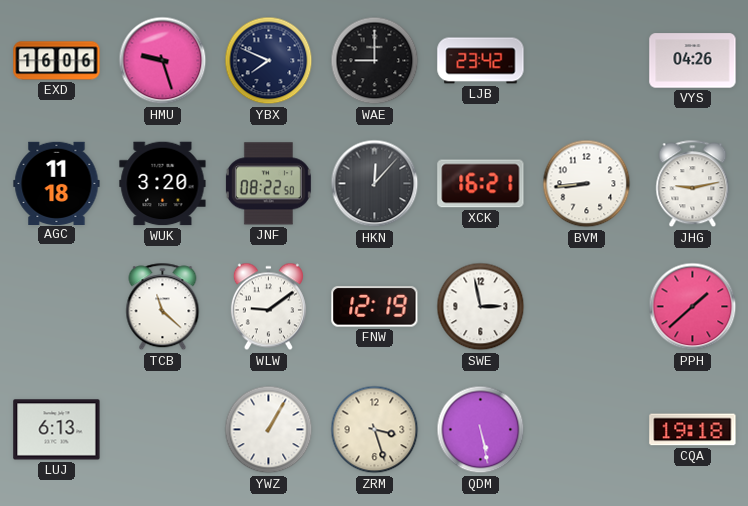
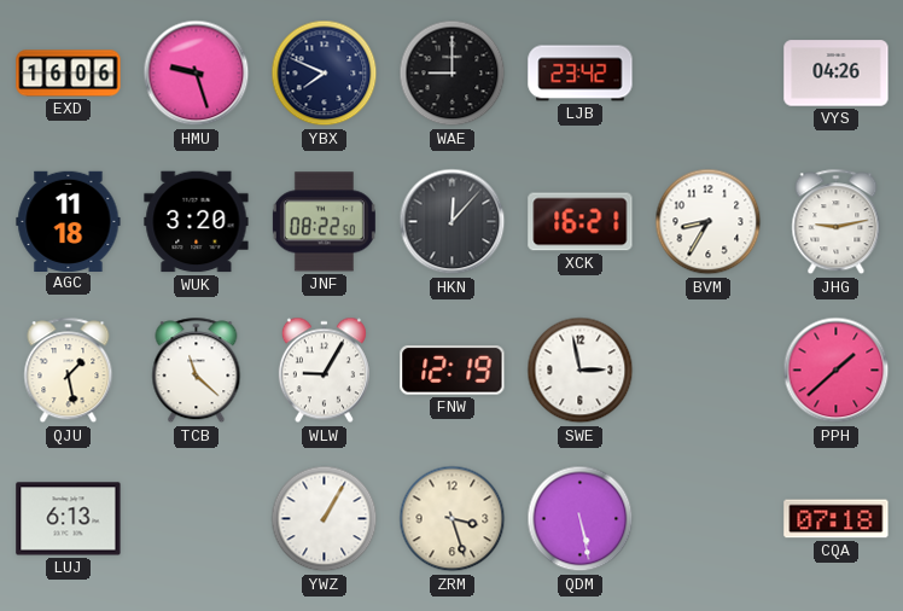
BVM: 8:44 -> 8:35 (709, 222)
QJU: none -> 1:28 (69, 371)
WLW: 9:09 -> 9:05 (324, 371)
CQA: 19:18 -> 07:18 (837, 519)
